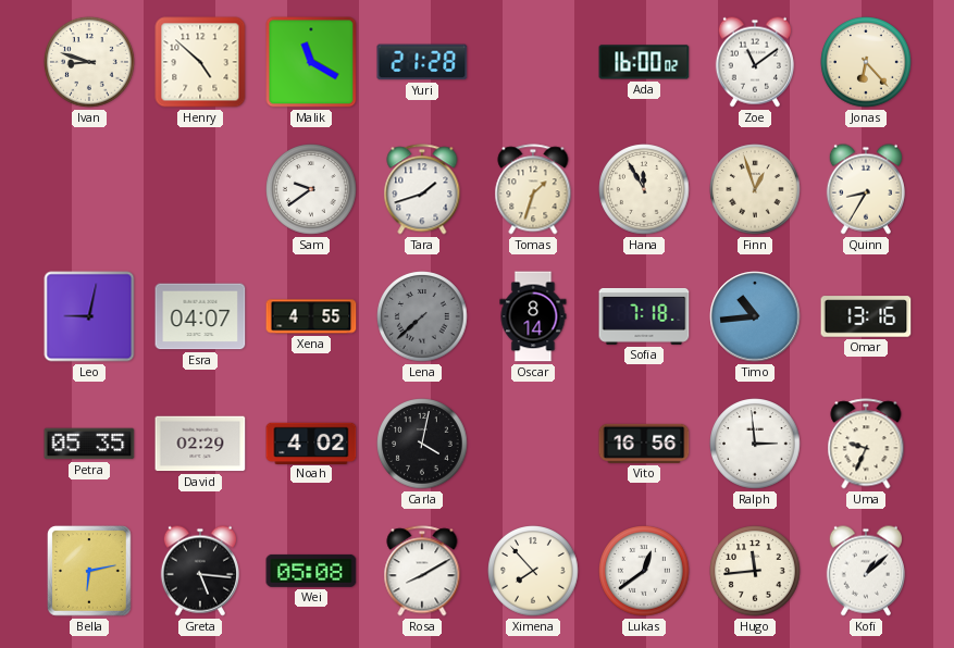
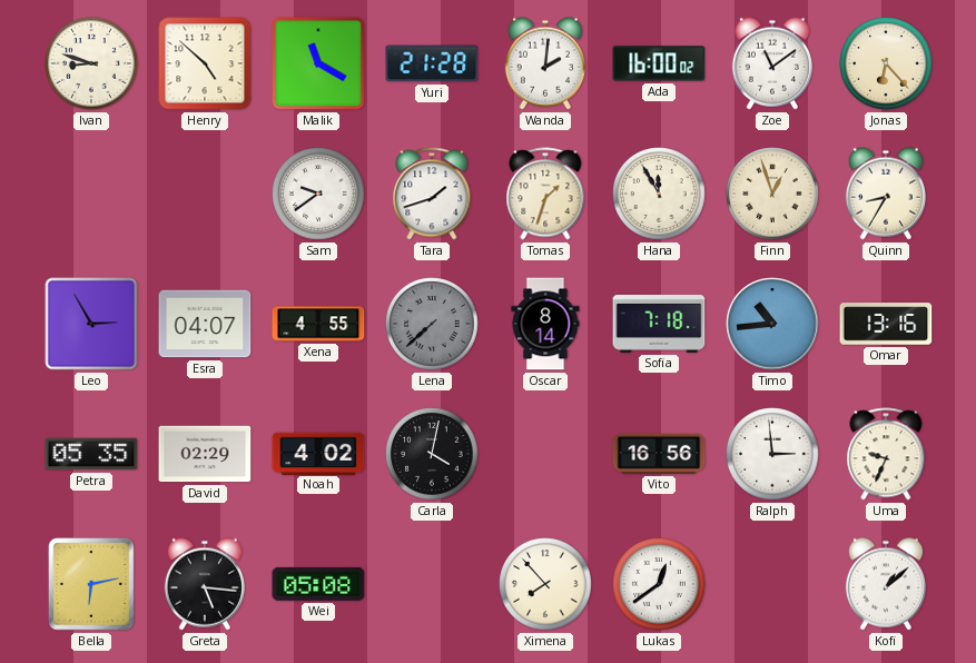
Wanda: none -> 2:01 (545, 63)
Leo: 9:02 -> 2:55 (91, 324)
Rosa: 8:10 -> none (422, 571)
Hugo: 11:44 -> none (755, 571)
